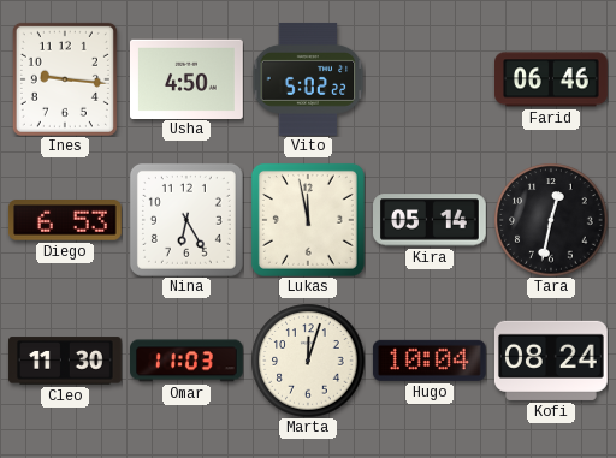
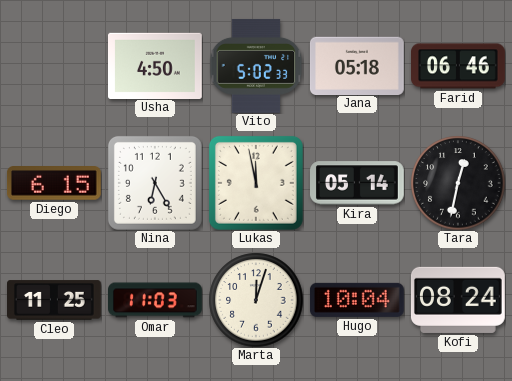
Ines: 9:16 -> none (65, 79)
Vito: 5:02:22 -> 5:02:33 (256, 66)
Jana: none -> 05:18 (357, 65)
Diego: 6:53 -> 6:15 (54, 184)
Cleo: 11:30 -> 11:25 (55, 300)
